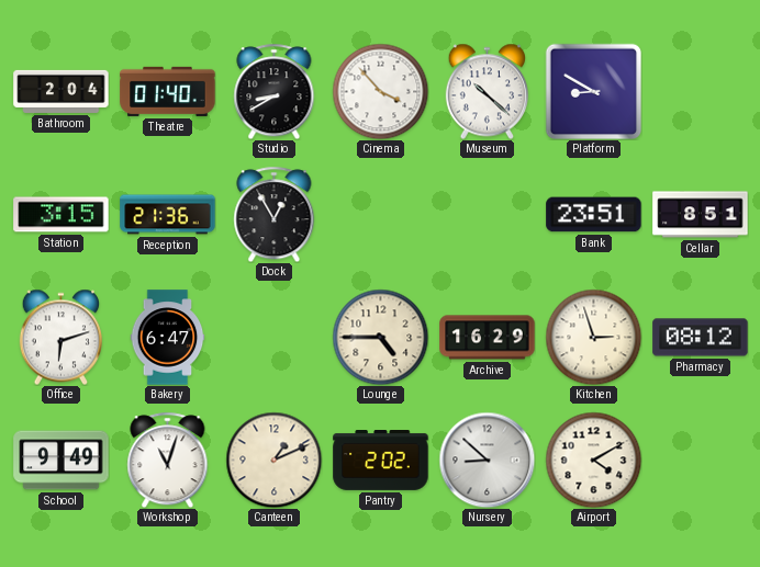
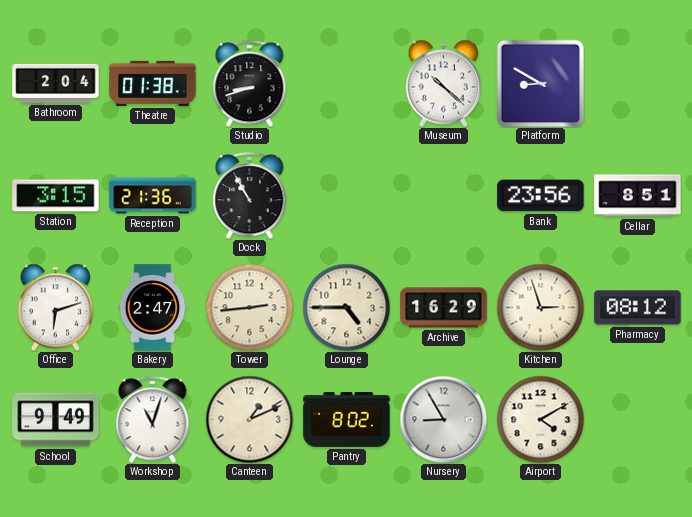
Theatre: 01:40 -> 01:38 (153, 83)
Studio: 8:40 -> 8:42 (250, 83)
Cinema: 3:53 -> none (380, 91)
Dock: 12:55 -> 10:55 (250, 195)
Bank: 23:51 -> 23:56 (541, 196)
Bakery: 6:47 -> 2:47 (153, 308)
Tower: none -> 2:44 (249, 307)
Pantry: 2:02 -> 8:02 (347, 420)
Nursery: 8:52 -> 8:55 (443, 419)
